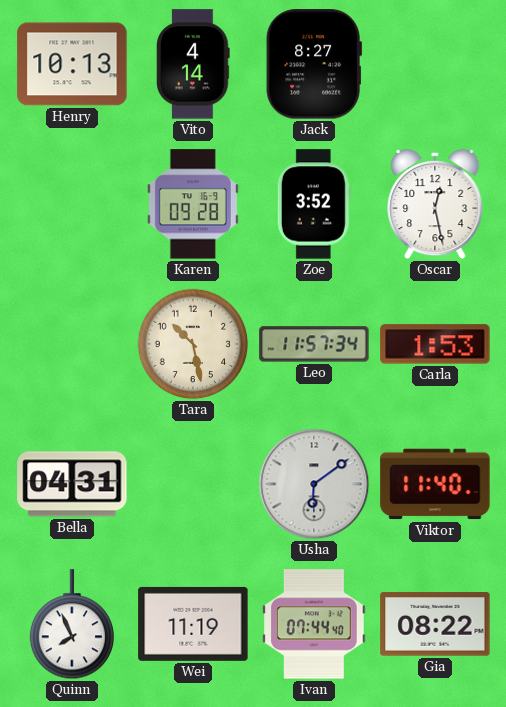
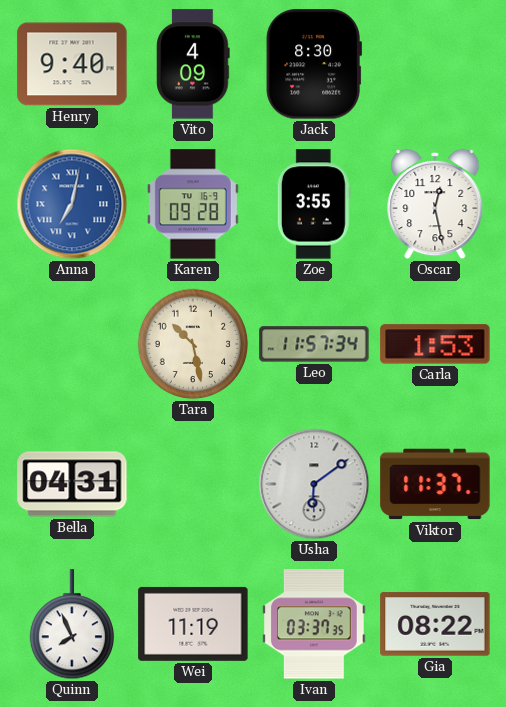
Henry: 10:13 -> 9:40 (72, 64)
Vito: 4:14 -> 4:09 (193, 64)
Jack: 8:27 -> 8:30 (314, 64)
Anna: none -> 7:02 (72, 204)
Zoe: 3:52 -> 3:55 (314, 204)
Viktor: 11:40 -> 11:37 (435, 484)
Ivan: 07:44 -> 03:37 (315, 624)
